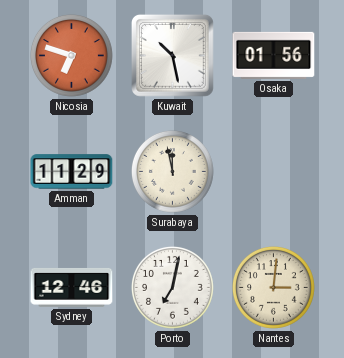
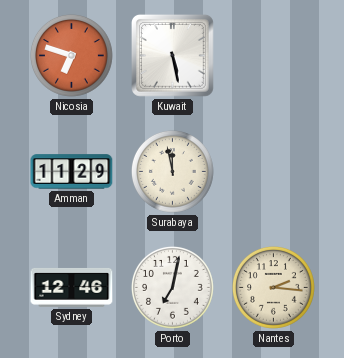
Kuwait: 10:28 -> 5:28 (173, 56)
Osaka: 01:56 -> none (274, 55)
Nantes: 3:01 -> 2:16 (274, 288)
